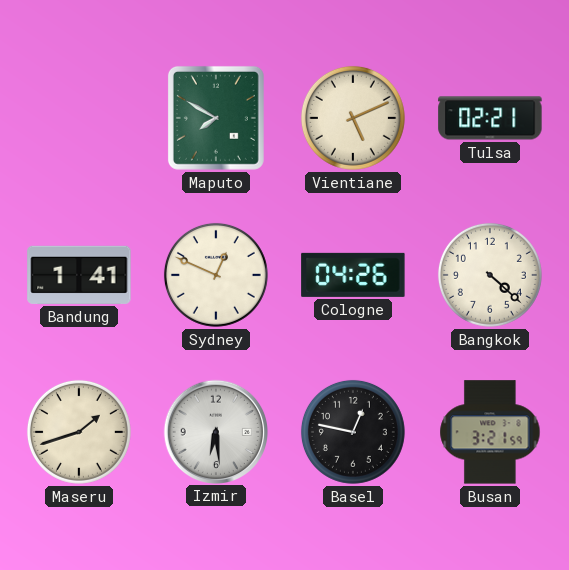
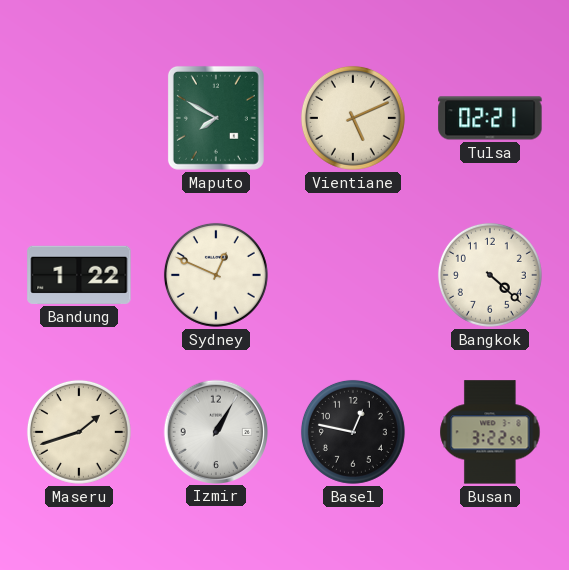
Bandung: 1:41 -> 1:22 (79, 275)
Cologne: 04:26 -> none (353, 275)
Izmir: 6:29 -> 1:05 (215, 431)
Busan: 3:21 -> 3:22 (490, 432)
